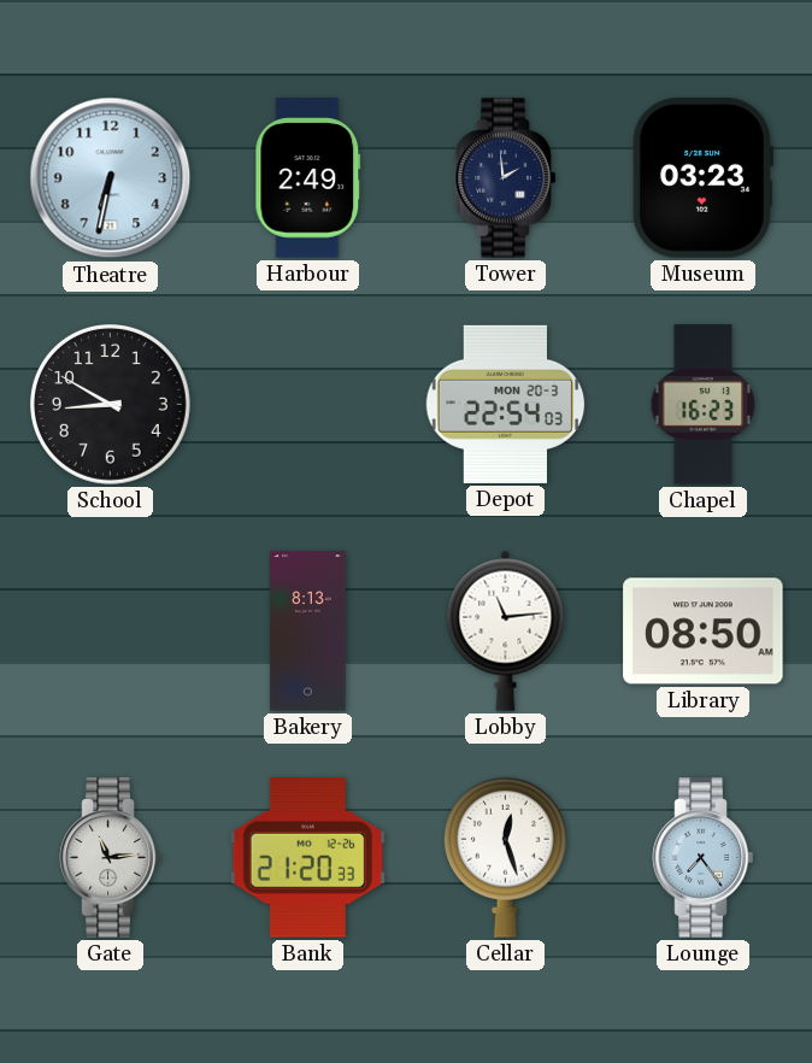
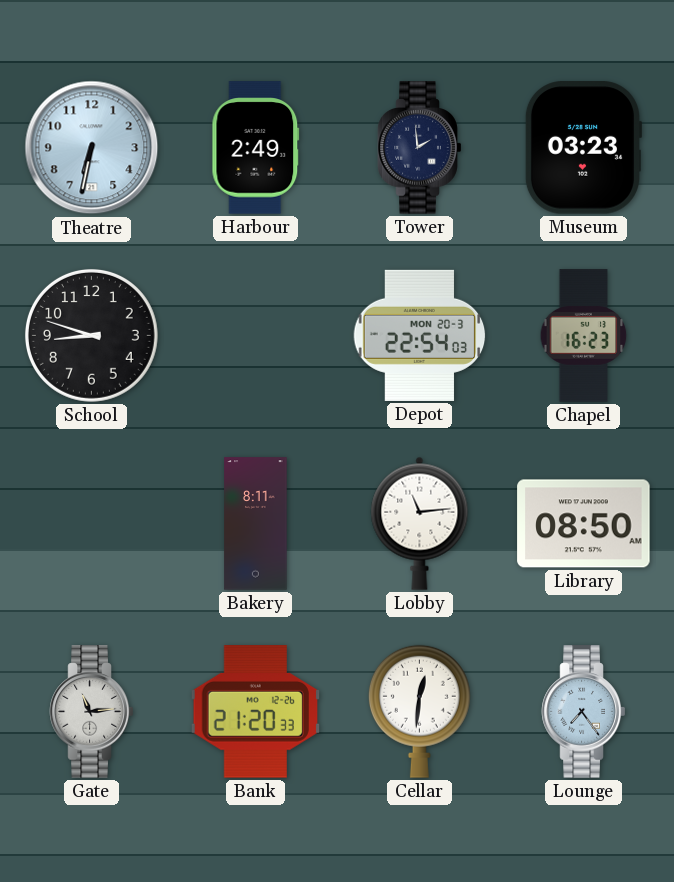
School: 8:50 -> 8:48 (91, 335)
Bakery: 8:13 -> 8:11 (256, 524)
Cellar: 12:27 -> 12:31 (419, 711)
